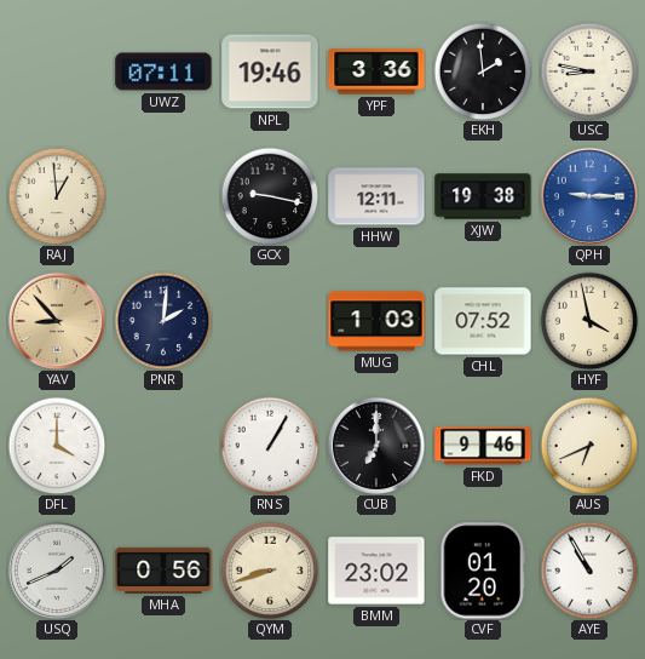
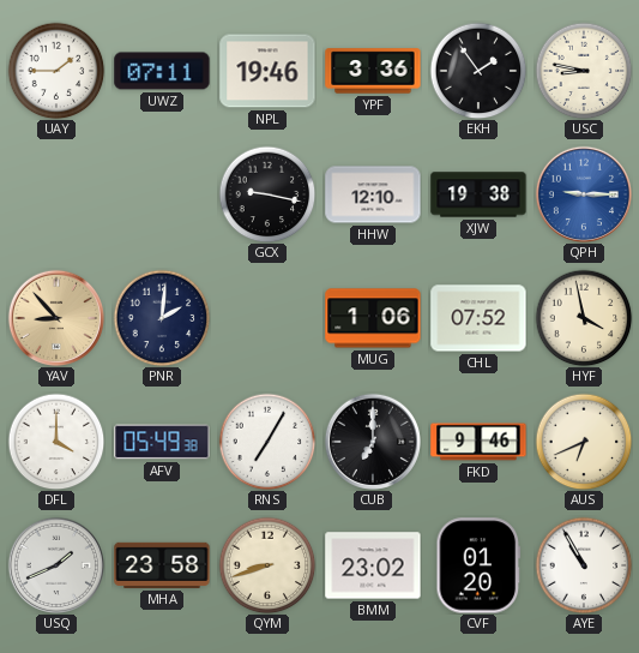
UAY: none -> 1:45 (56, 71)
EKH: 1:59 -> 1:54 (478, 71)
RAJ: 12:59 -> none (57, 196)
HHW: 12:11 -> 12:10 (373, 194)
MUG: 1:03 -> 1:06 (373, 318)
AFV: none -> 05:49 (162, 442)
RNS: 1:05 -> 7:05 (267, 442)
MHA: 0:56 -> 23:58 (162, 565)
